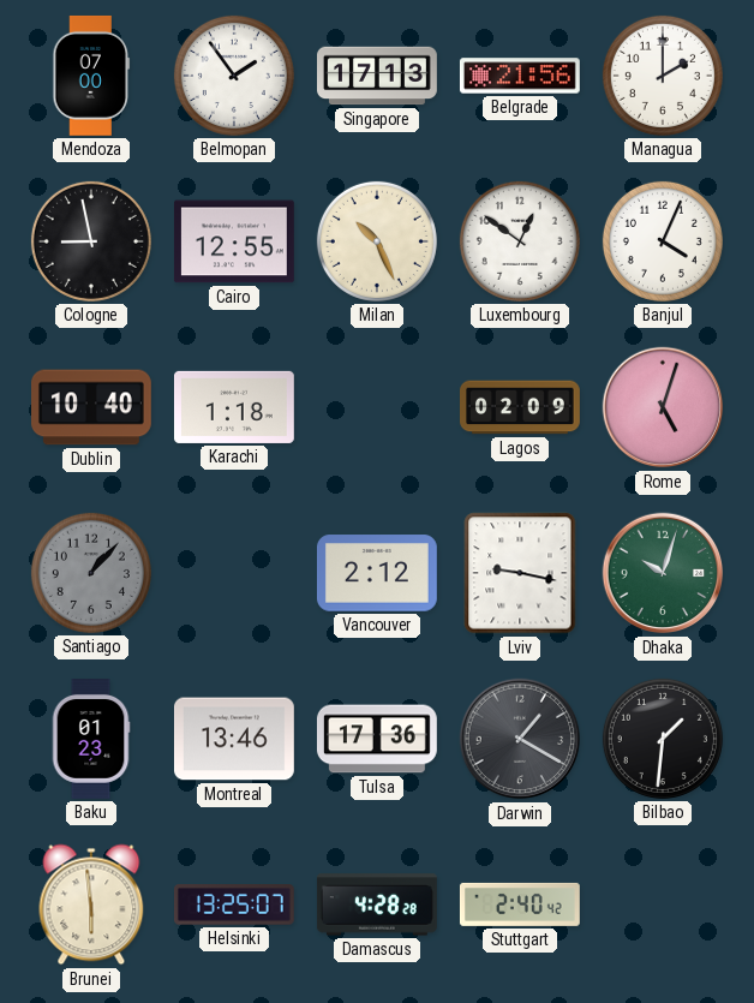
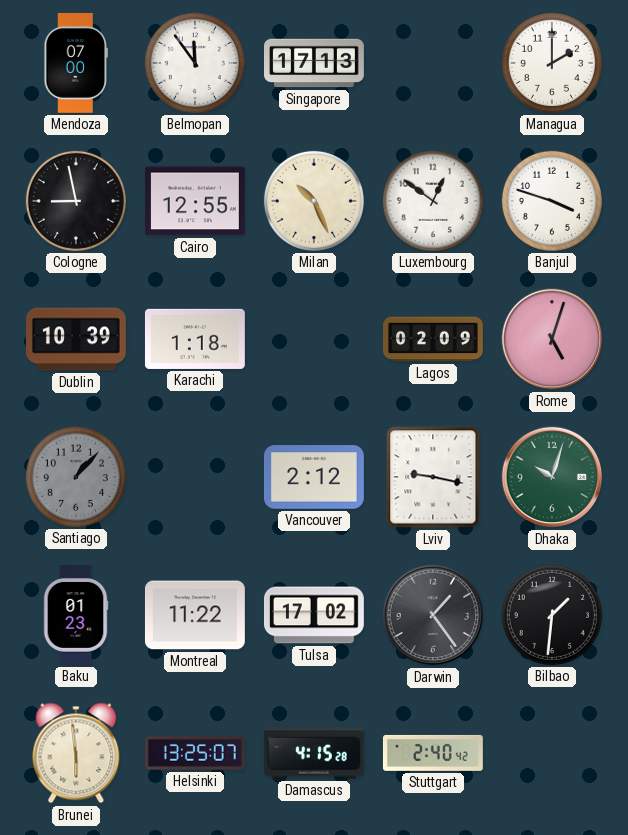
Belmopan: 1:54 -> 11:54 (195, 63)
Belgrade: 21:56 -> none (520, 76)
Banjul: 4:04 -> 3:48 (552, 201)
Dublin: 10:40 -> 10:39 (77, 339)
Montreal: 13:46 -> 11:22 (195, 615)
Tulsa: 17:36 -> 17:02 (314, 615)
Darwin: 1:20 -> 1:24 (433, 615)
Damascus: 4:28 -> 4:15 (314, 753)
